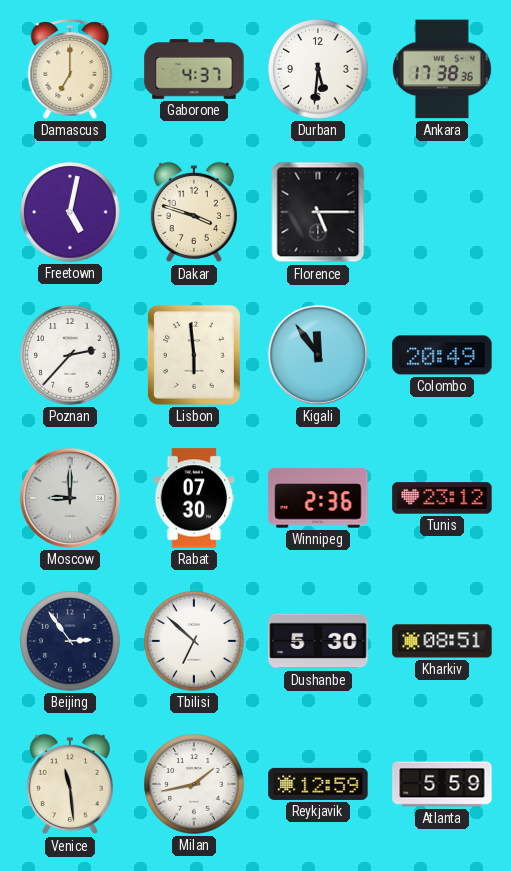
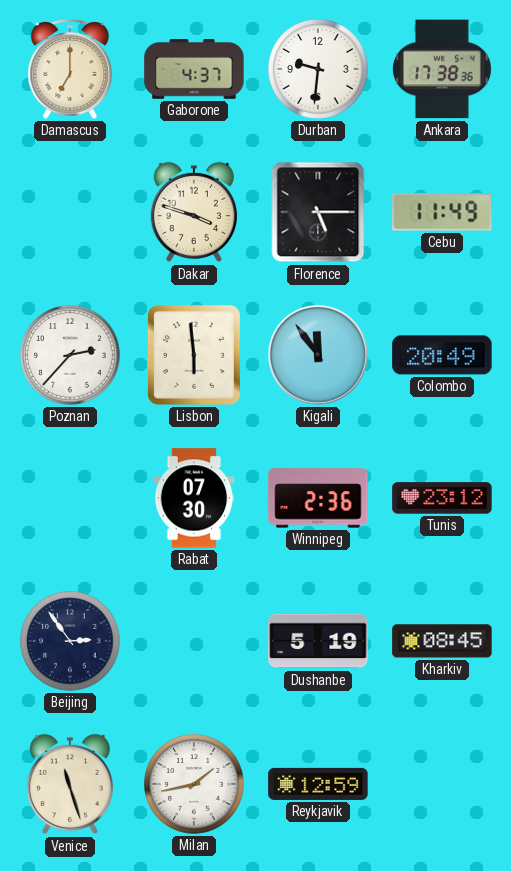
Durban: 5:31 -> 9:31 (318, 69)
Freetown: 5:02 -> none (70, 212)
Cebu: none -> 11:49 (442, 212)
Moscow: 9:00 -> none (70, 498)
Tbilisi: 6:52 -> none (194, 641)
Dushanbe: 5:30 -> 5:19 (318, 641)
Kharkiv: 08:51 -> 08:45 (442, 641)
Venice: 11:29 -> 11:27 (70, 784)
Atlanta: 5:59 -> none (442, 784)
